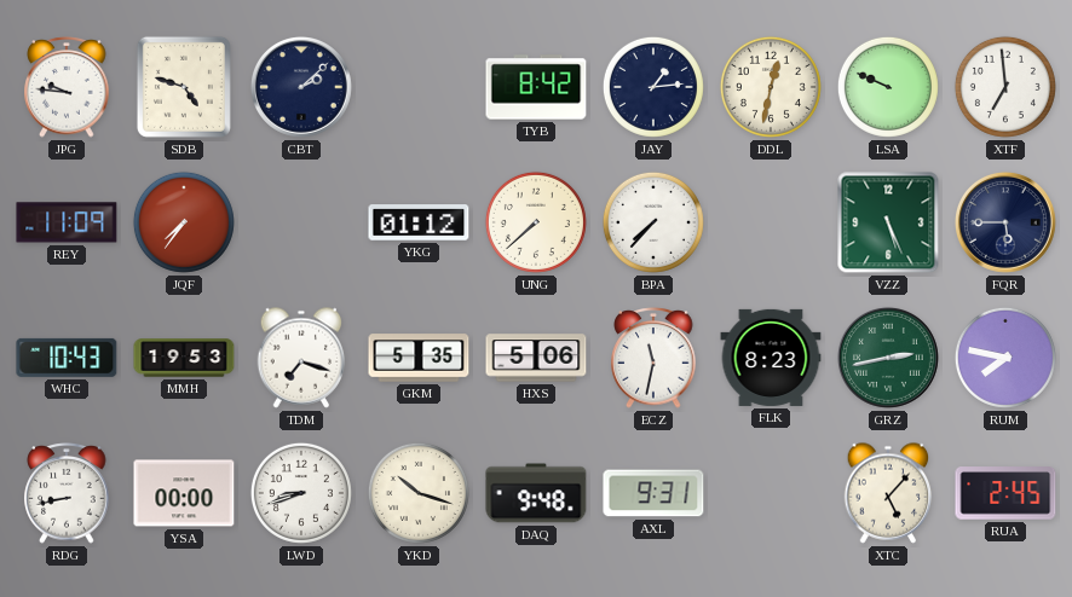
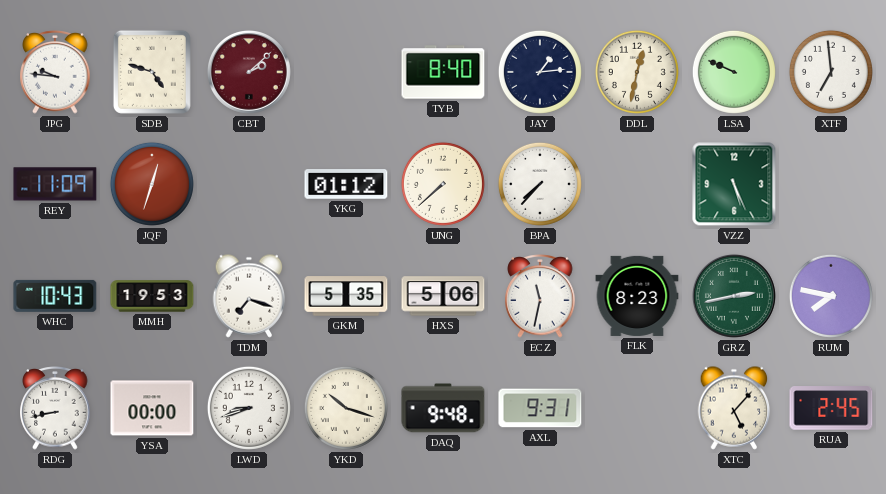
CBT dial: navy -> burgundy (249, 72)
TYB: 8:42 -> 8:40 (443, 72)
JQF: 7:36 -> 12:33 (152, 184)
FQR: 5:45 -> none (1005, 222)
